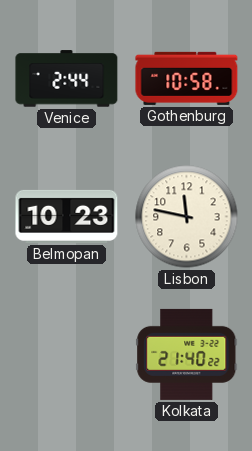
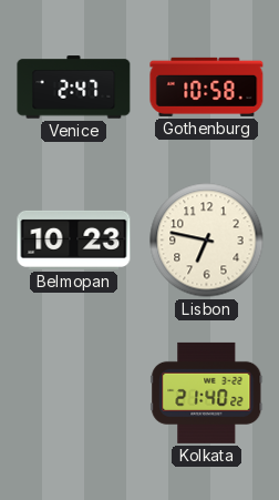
Venice: 2:44 -> 2:47 (74, 88)
Lisbon: 11:47 -> 6:47 (207, 241)
